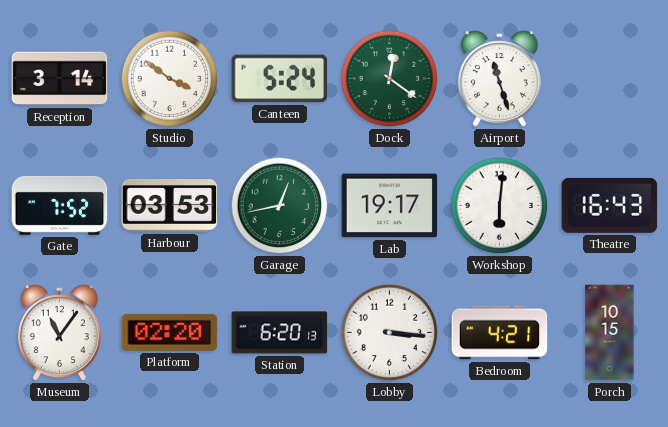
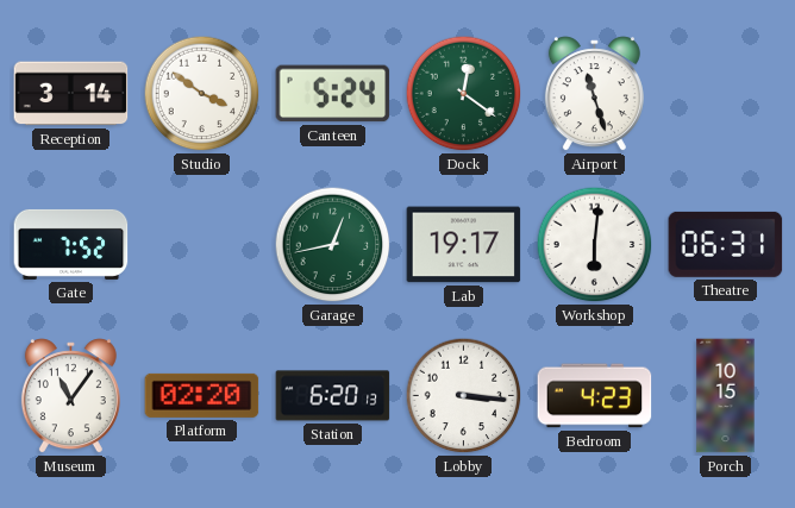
Harbour: 03:53 -> none (170, 206)
Theatre: 16:43 -> 06:31 (726, 244)
Bedroom: 4:21 -> 4:23 (595, 396)
